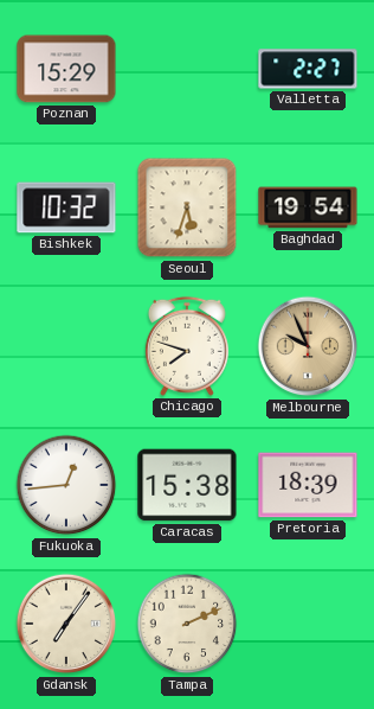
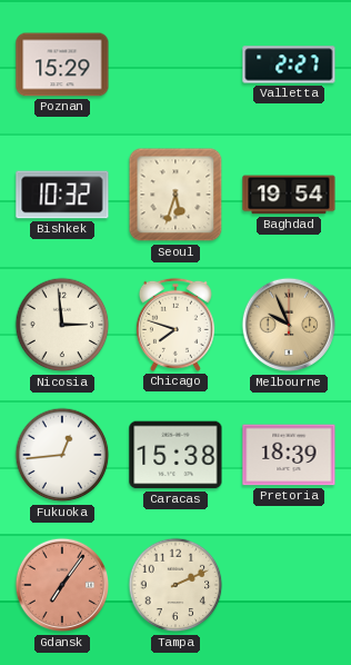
Nicosia: none -> 2:59 (62, 325)
Gdansk dial: cream -> salmon (62, 585)
